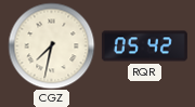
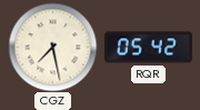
CGZ: 7:32 -> 7:28 (52, 47)
